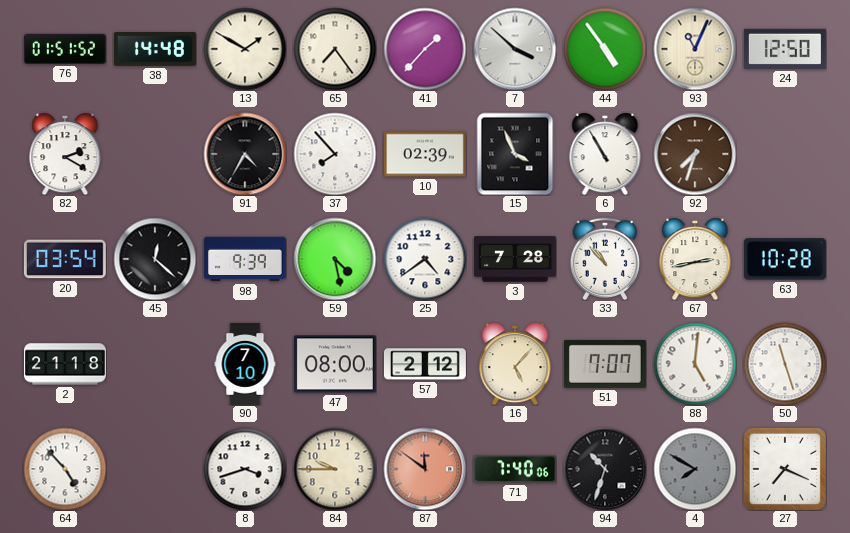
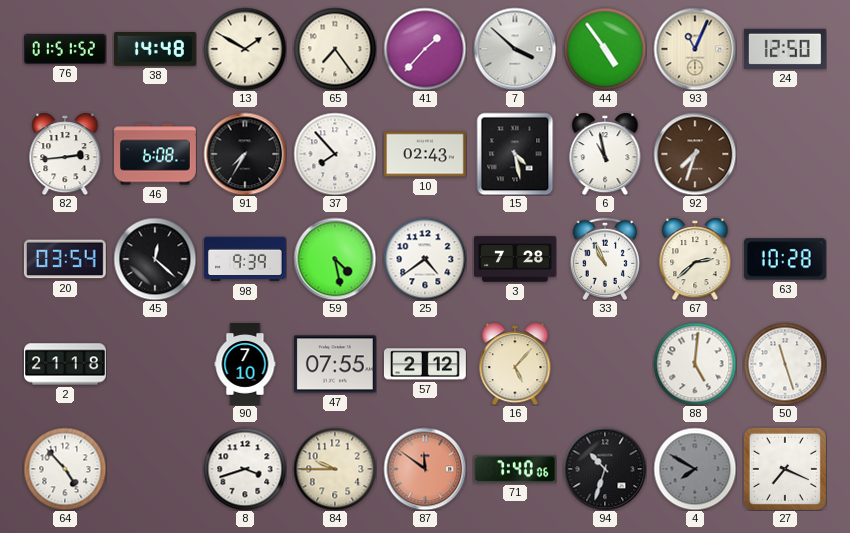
82: 2:20 -> 2:44 (65, 154)
46: none -> 6:08 (156, 154)
91: 4:35 -> 7:35 (245, 154)
10: 02:39 -> 02:43 (425, 154)
15: 3:56 -> 4:28 (515, 154)
6: 10:55 -> 10:58 (605, 154)
33: 10:53 -> 10:56 (604, 259)
67: 2:43 -> 2:38 (695, 259)
47: 08:00 -> 07:55 (335, 364)
51: 7:07 -> none (605, 364)
